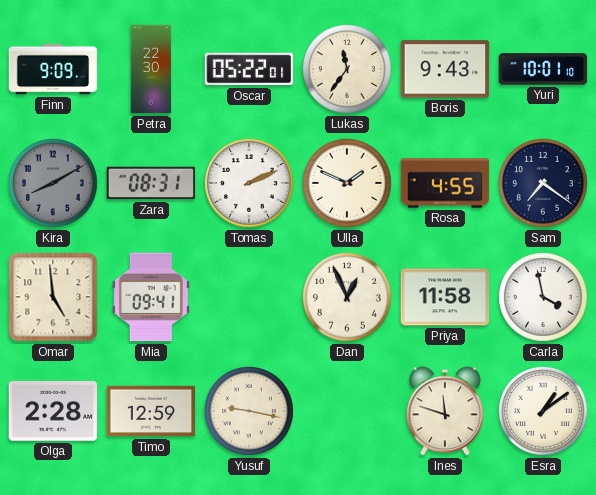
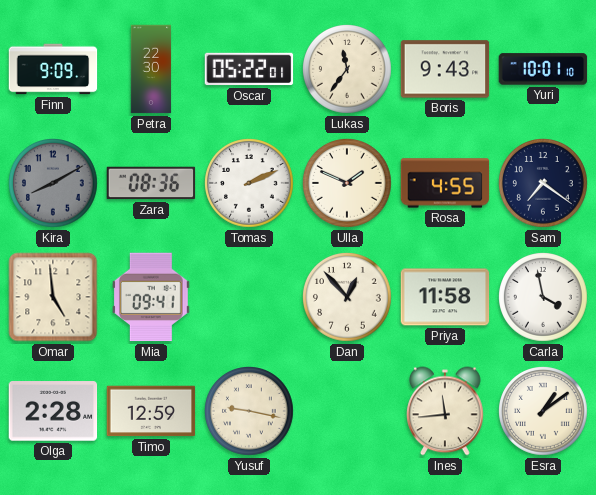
Zara: 08:31 -> 08:36 (151, 183)
Dan: 12:56 -> 12:53 (348, 298)
Ines: 11:48 -> 11:44 (446, 411)
